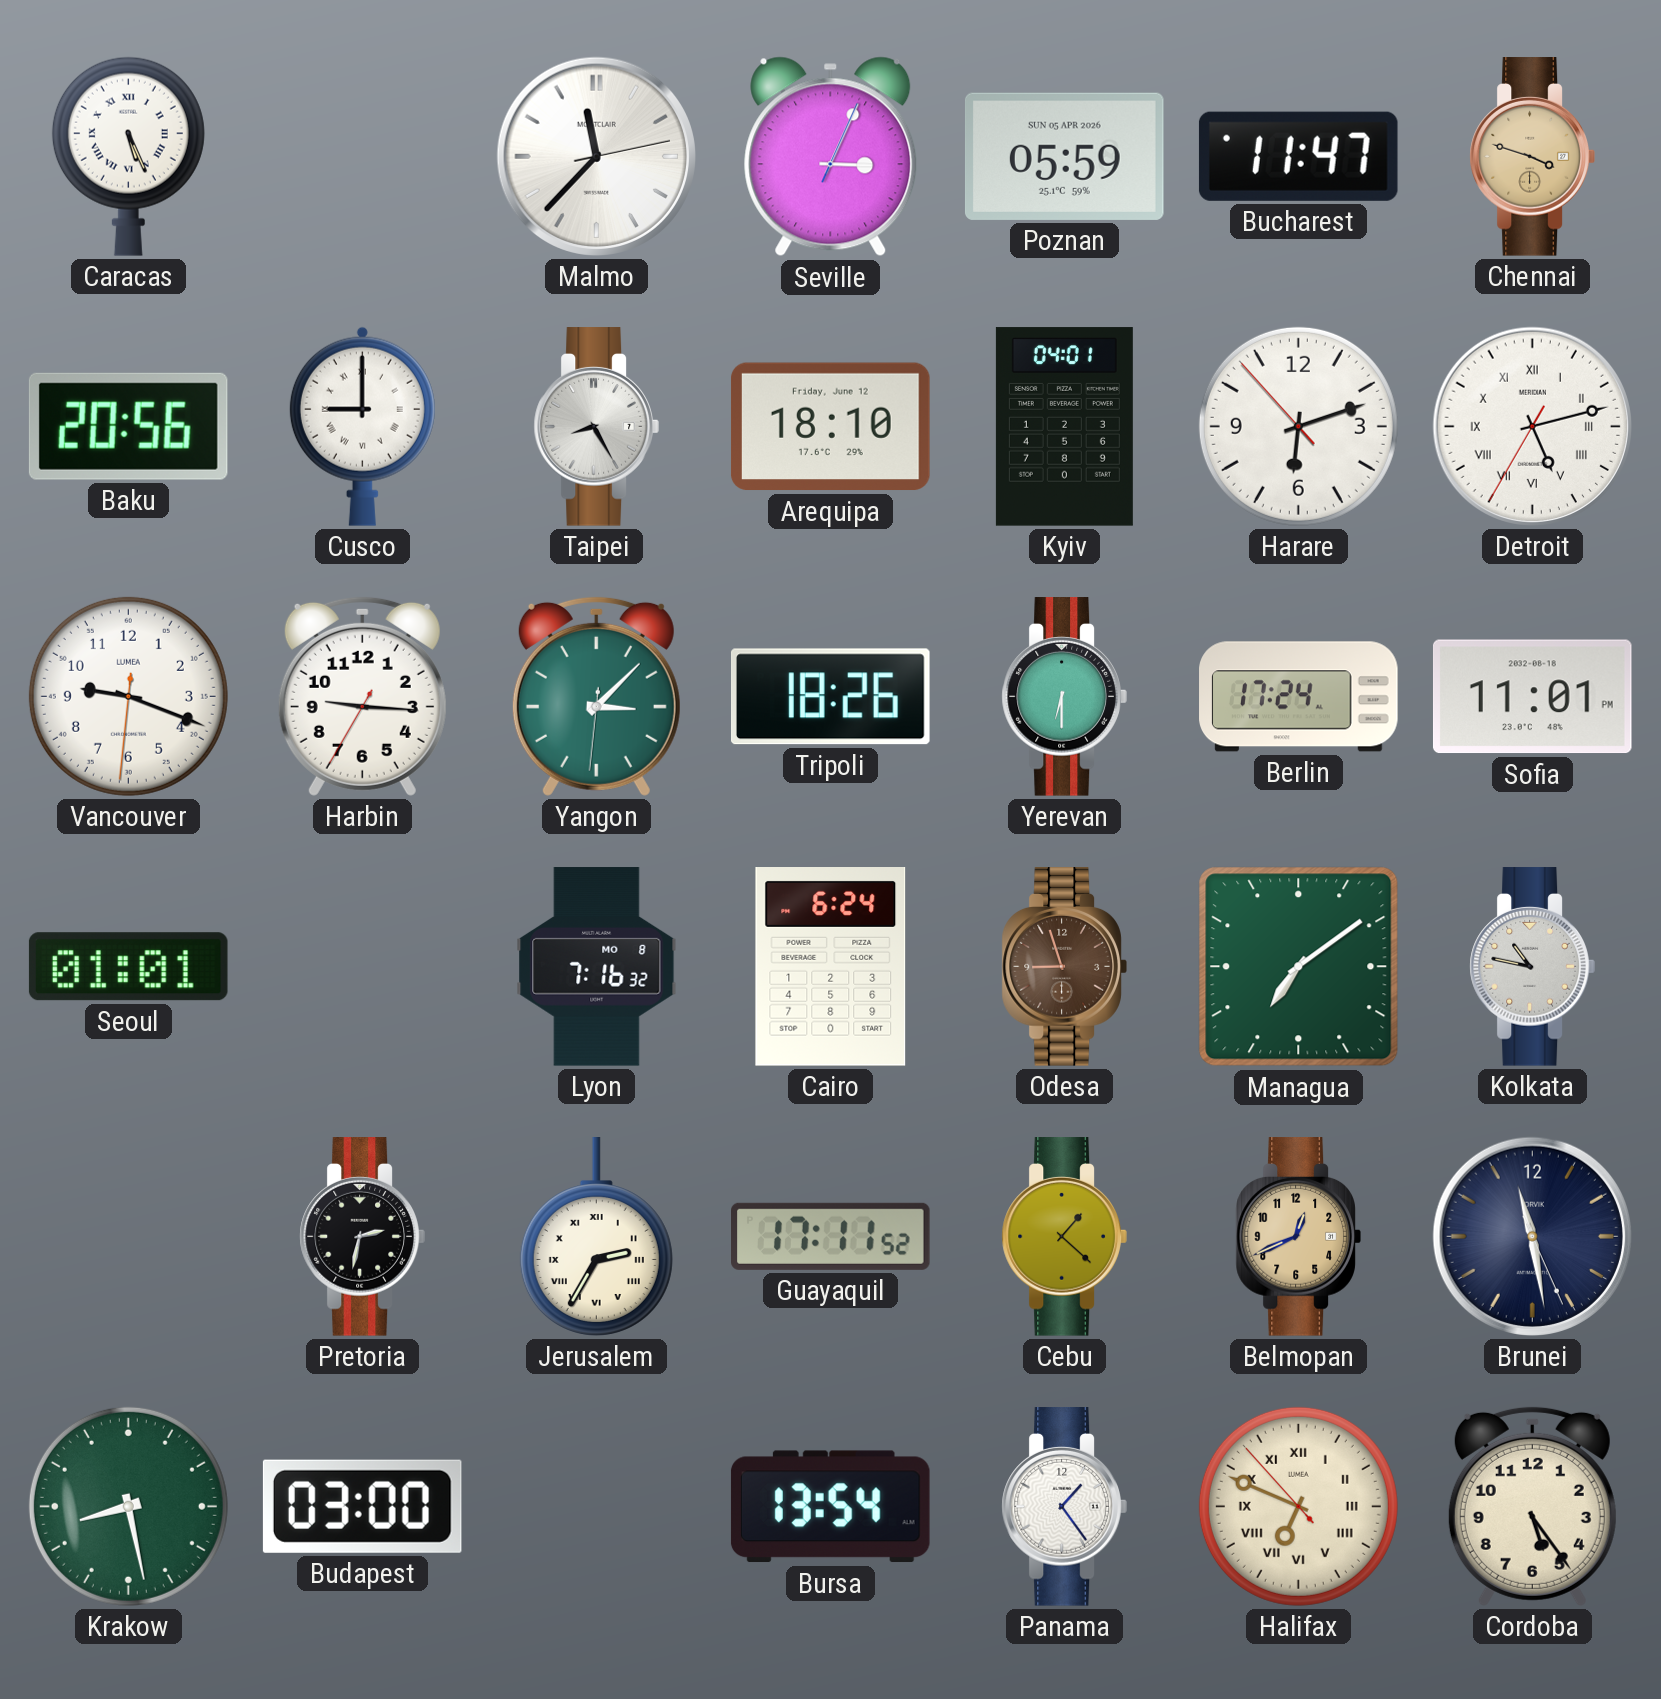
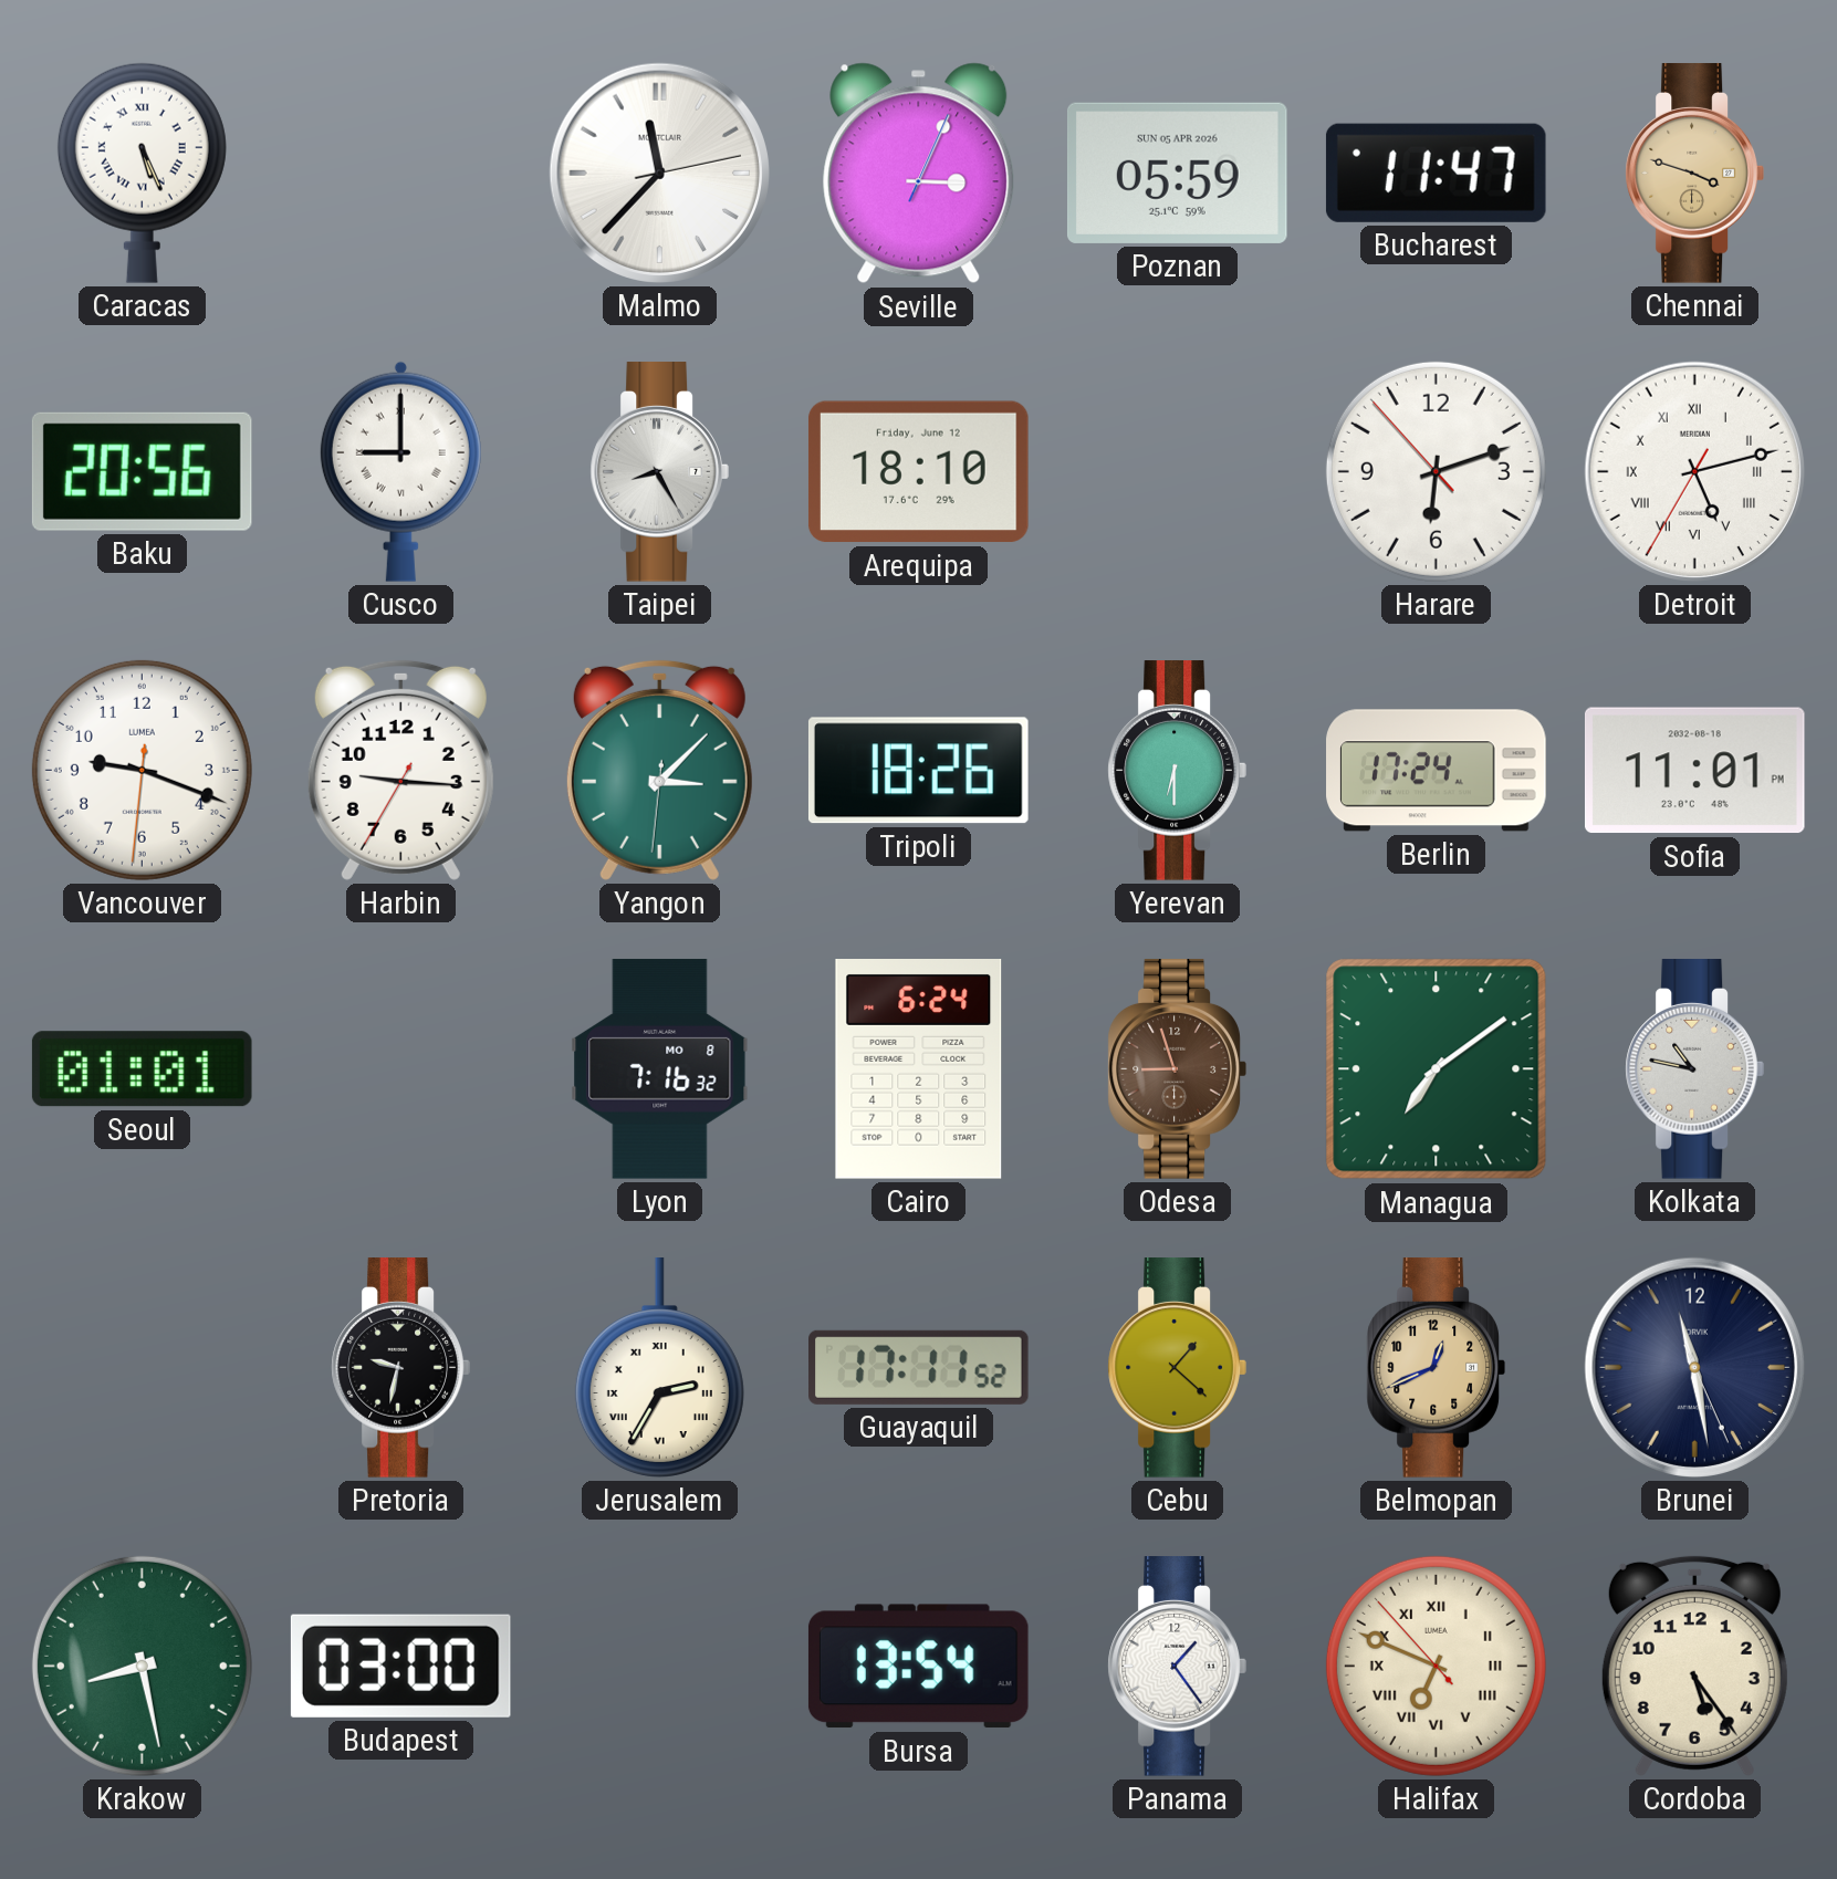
Kyiv: 04:01 -> none (1064, 427)
Pretoria: 2:32 -> 9:32 (400, 1368)
